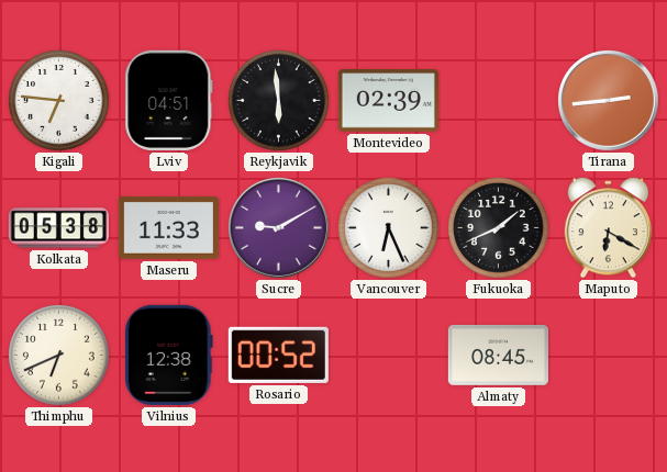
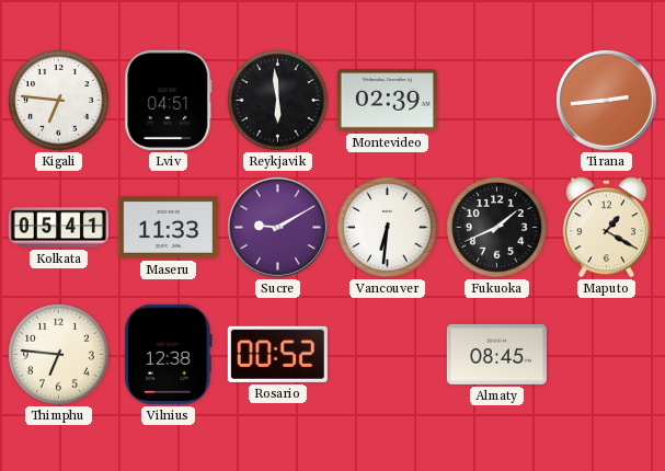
Kolkata: 05:38 -> 05:41 (58, 228)
Vancouver: 6:26 -> 6:31 (388, 228)
Maputo: 6:20 -> 1:20 (606, 228)
Thimphu: 6:41 -> 6:46 (59, 355)
